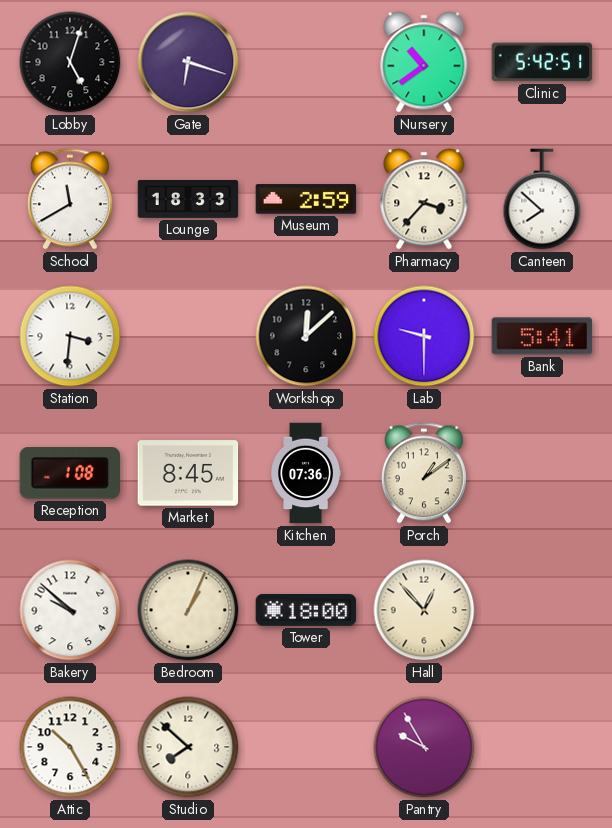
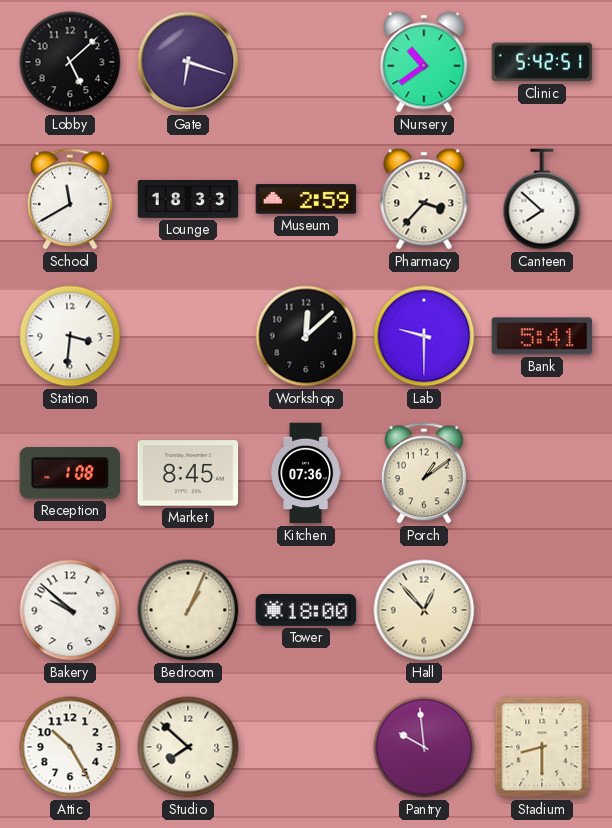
Lobby: 5:03 -> 5:08 (70, 62)
Pantry: 9:55 -> 9:59 (424, 747)
Stadium: none -> 8:30 (542, 747)
